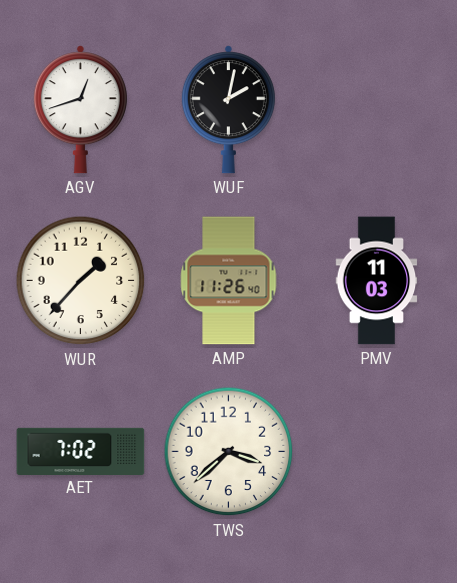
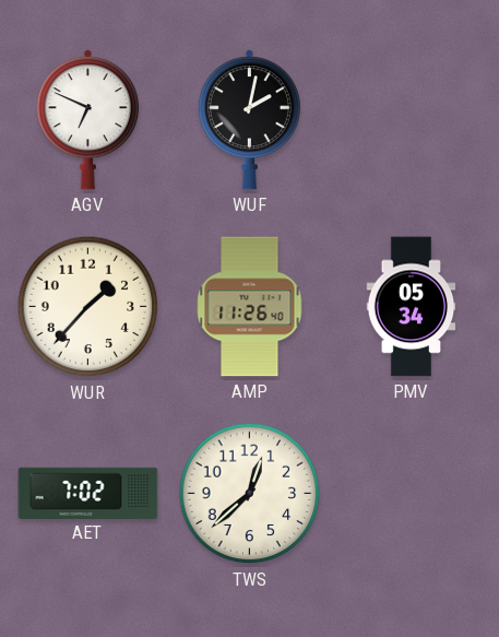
AGV: 12:42 -> 6:49 (87, 120)
PMV: 11:03 -> 05:34 (412, 307)
TWS: 3:38 -> 12:38 (250, 494)
